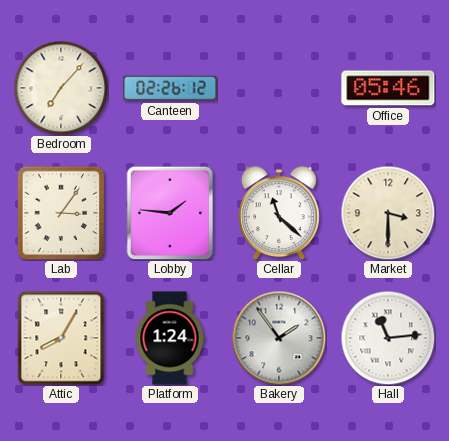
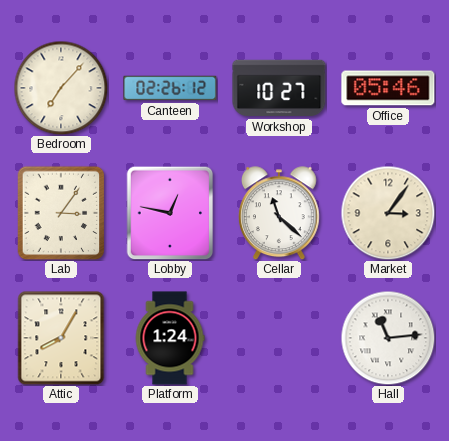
Workshop: none -> 10:27 (279, 88)
Lobby: 1:46 -> 12:47 (170, 213)
Market: 3:30 -> 3:06 (388, 213)
Bakery: 1:54 -> none (279, 338)
